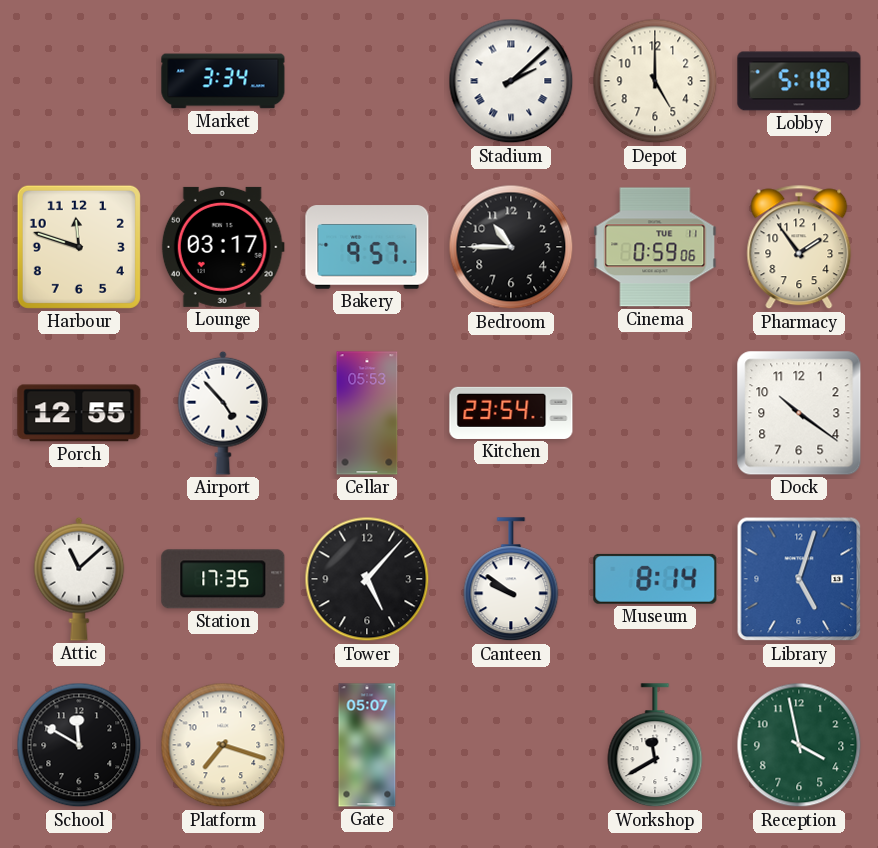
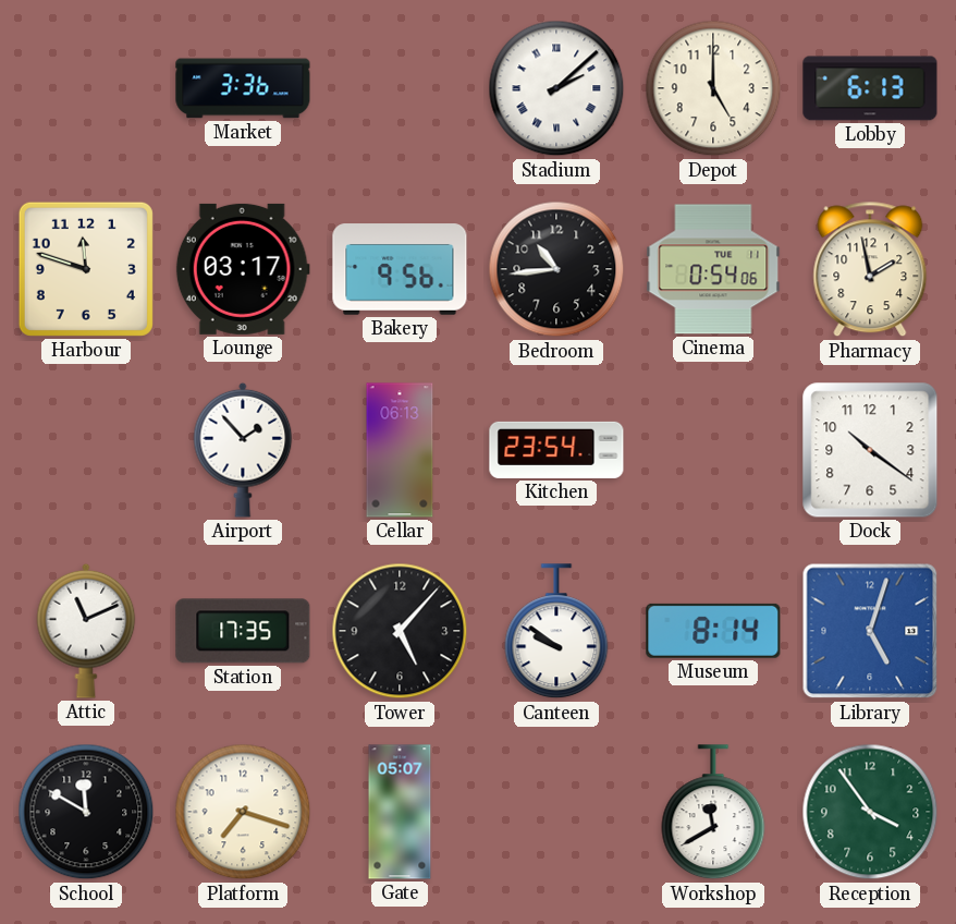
Market: 3:34 -> 3:36 (243, 88)
Lobby: 5:18 -> 6:13 (870, 88)
Bakery: 9:57 -> 9:56 (400, 269)
Bedroom: 10:45 -> 10:44 (556, 269)
Cinema: 0:59 -> 0:54 (713, 269)
Pharmacy: 1:54 -> 1:58 (870, 269)
Porch: 12:55 -> none (79, 413)
Airport: 4:53 -> 1:53 (243, 450)
Cellar: 05:53 -> 06:13 (400, 450)
Attic: 11:08 -> 11:11 (86, 631)
Reception: 3:58 -> 3:54 (870, 812)
